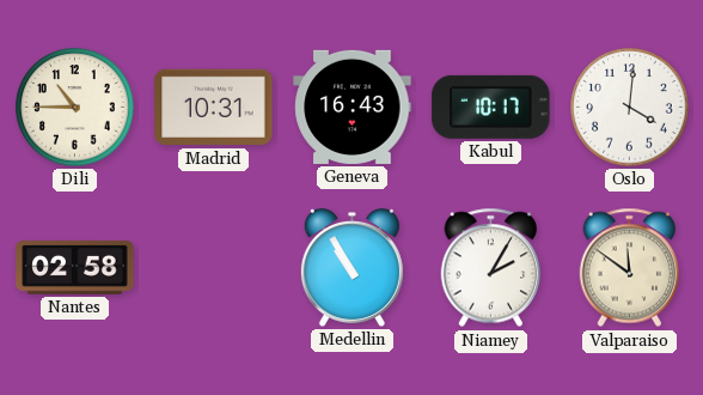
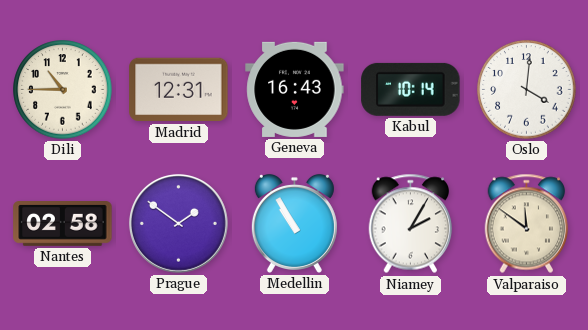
Madrid: 10:31 -> 12:31 (179, 90)
Kabul: 10:17 -> 10:14 (411, 89)
Prague: none -> 1:51 (178, 223)
